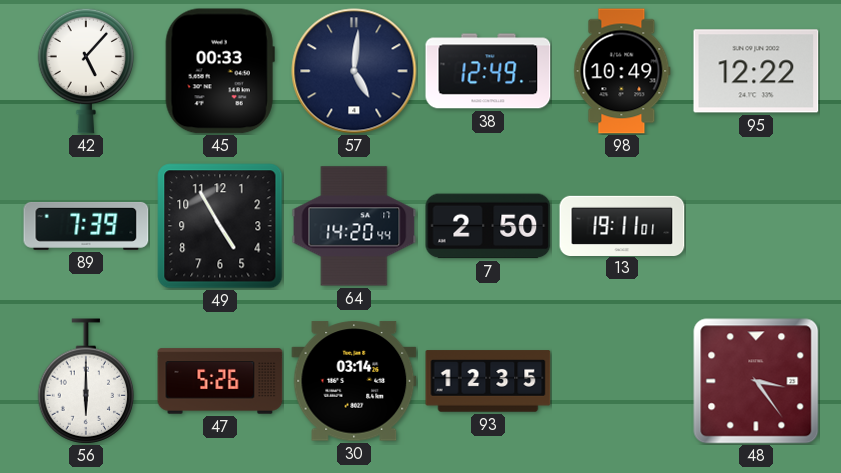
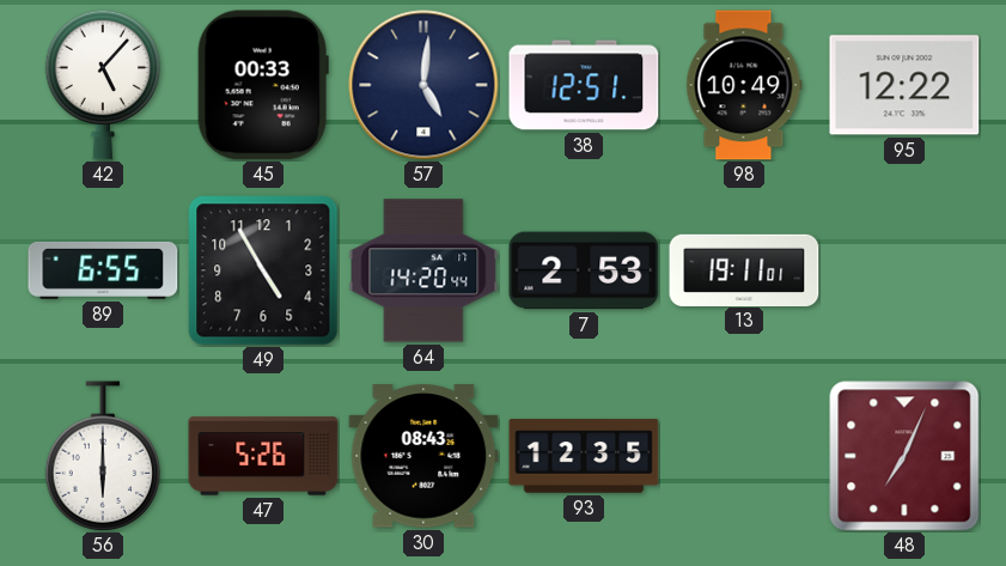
38: 12:49 -> 12:51 (584, 85)
89: 7:39 -> 6:55 (103, 270)
7: 2:50 -> 2:53 (584, 270)
30: 03:14 -> 08:43 (423, 456)
48: 3:24 -> 7:04 (904, 456)
